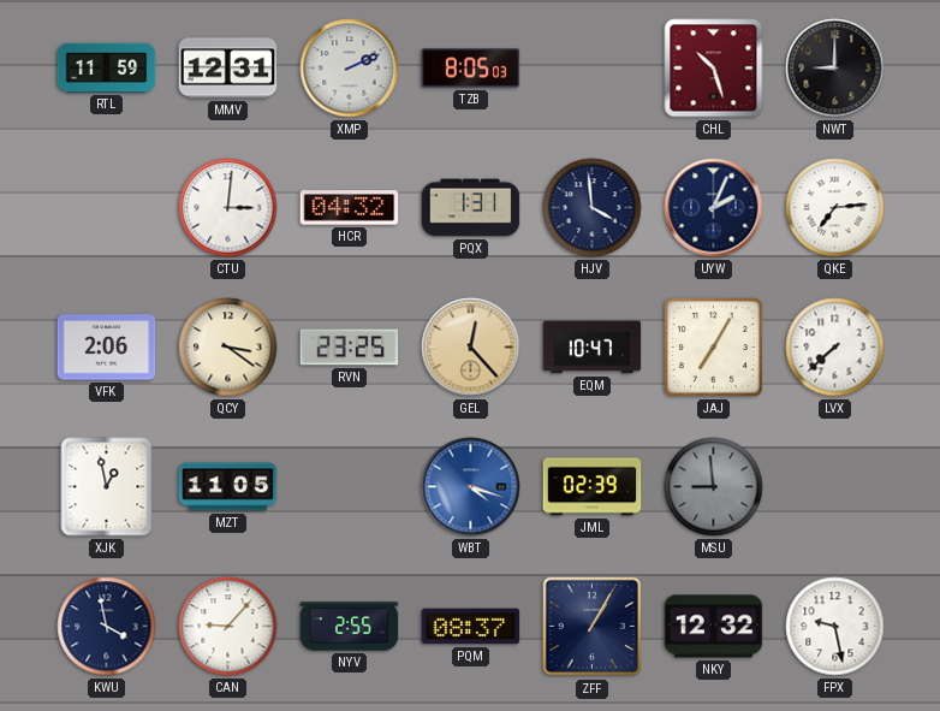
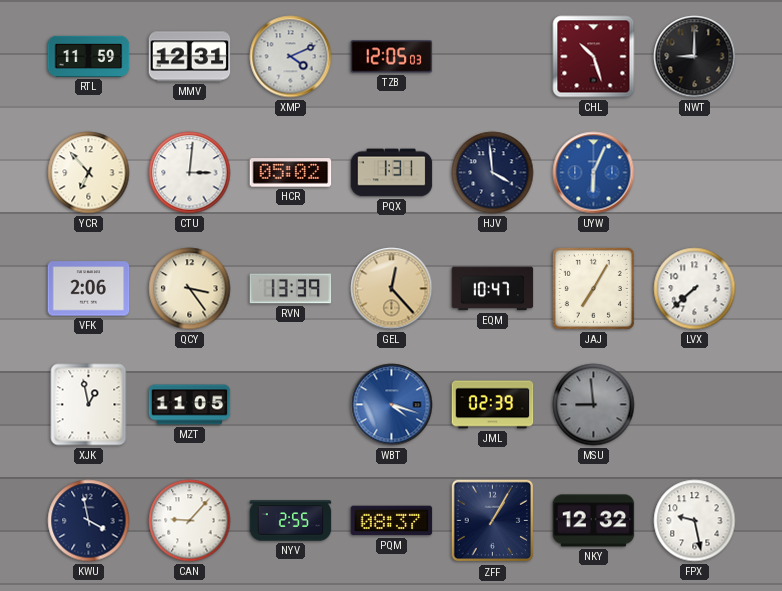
XMP: 2:11 -> 4:11 (291, 57)
TZB: 8:05 -> 12:05 (392, 57)
YCR: none -> 6:53 (89, 173)
HCR: 04:32 -> 05:02 (291, 173)
UYW: 2:04 -> 6:04 (594, 173)
UYW dial: navy -> blue (594, 173)
QKE: 7:14 -> none (835, 208)
QCY: 3:21 -> 3:24 (190, 289)
RVN: 23:25 -> 13:39 (291, 289)
